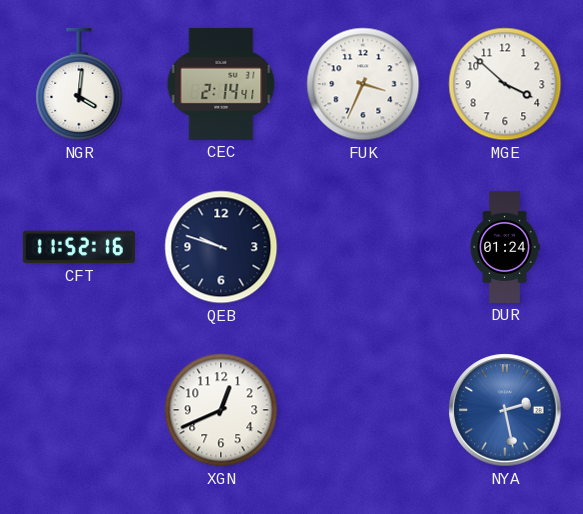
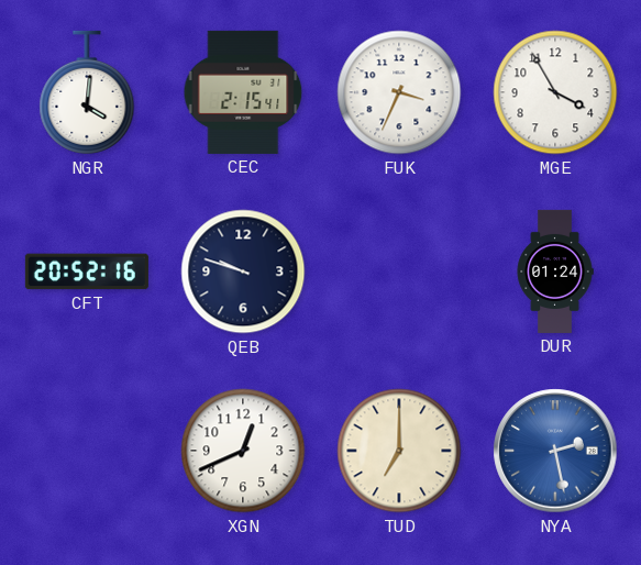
CEC: 2:14 -> 2:15 (243, 92)
MGE: 3:52 -> 3:55 (555, 92)
CFT: 11:52 -> 20:52 (87, 272)
TUD: none -> 7:00 (399, 451)
